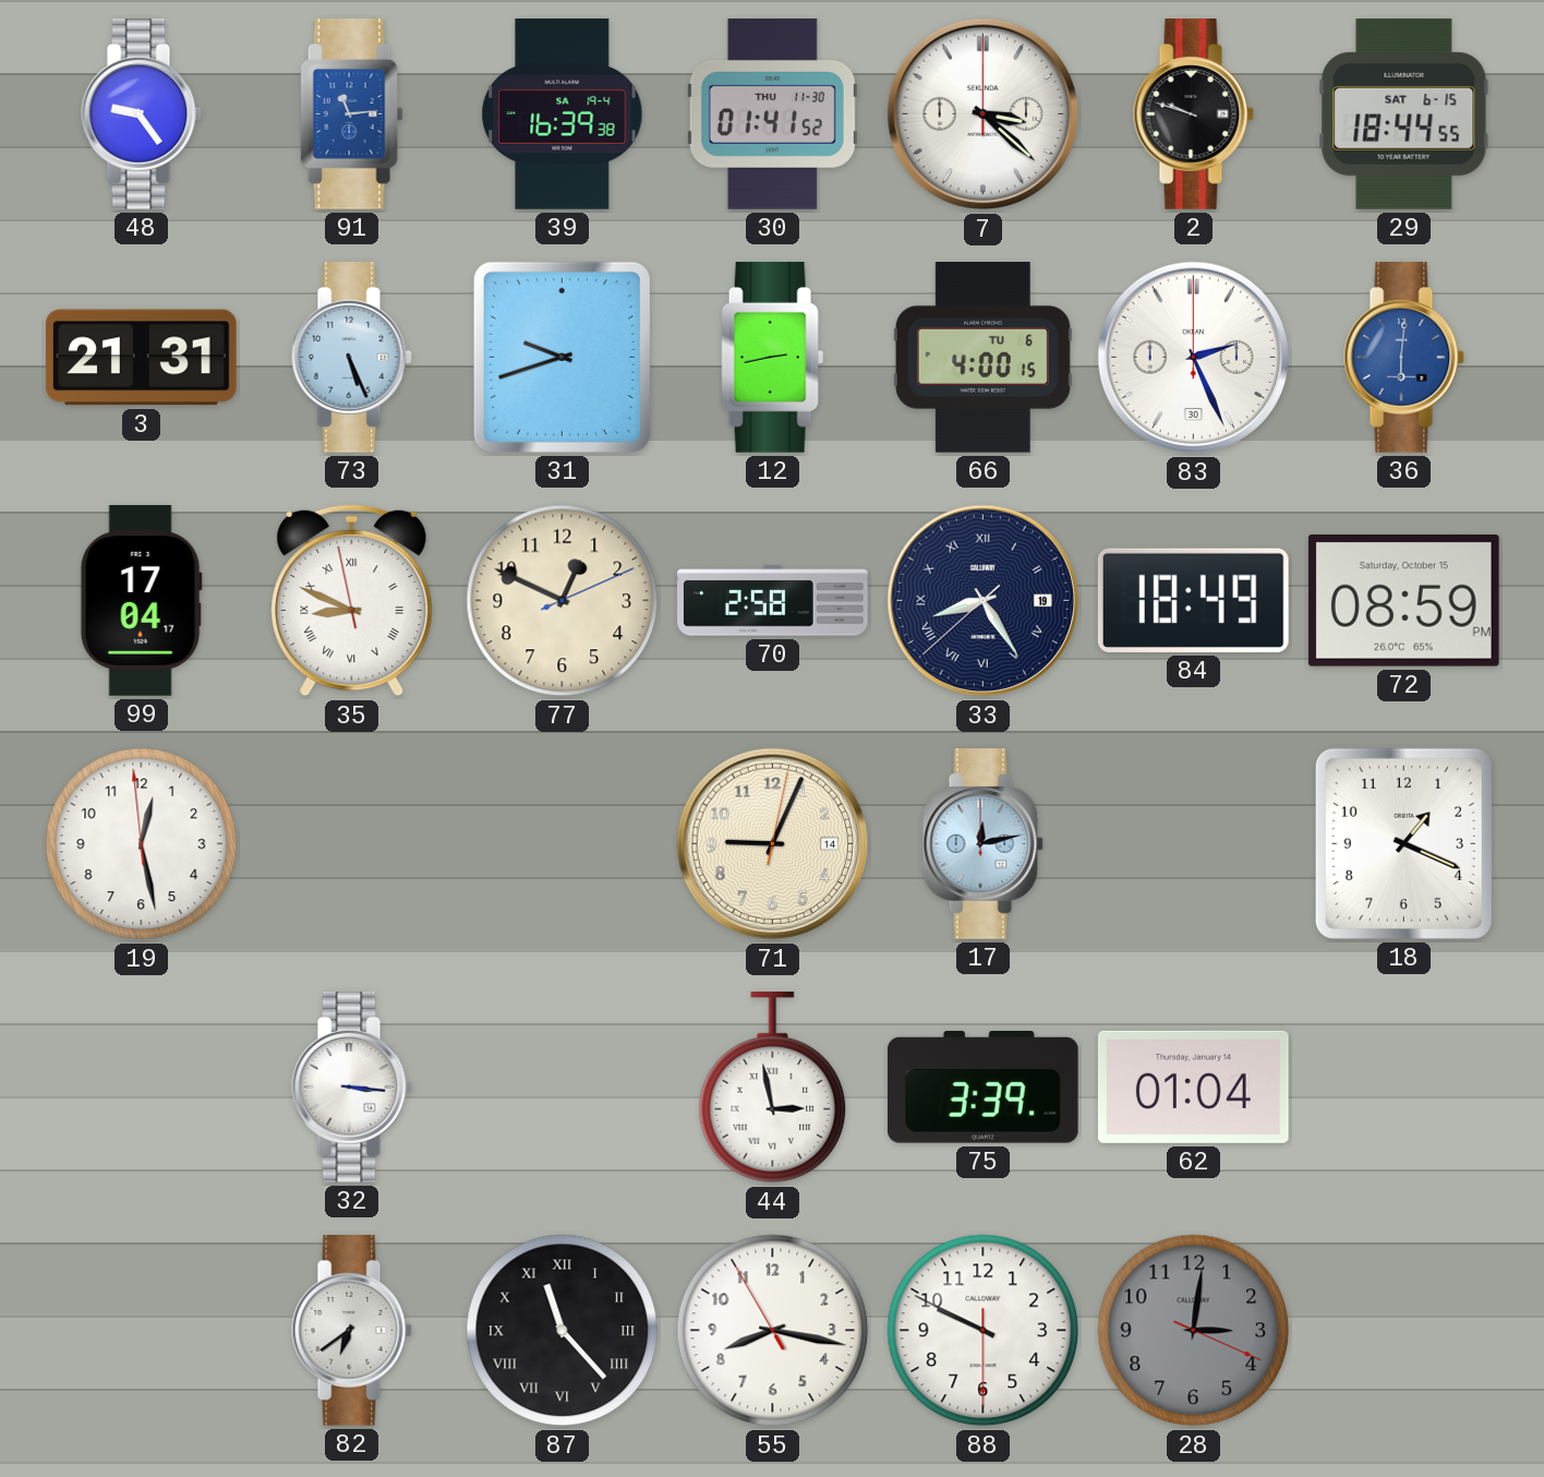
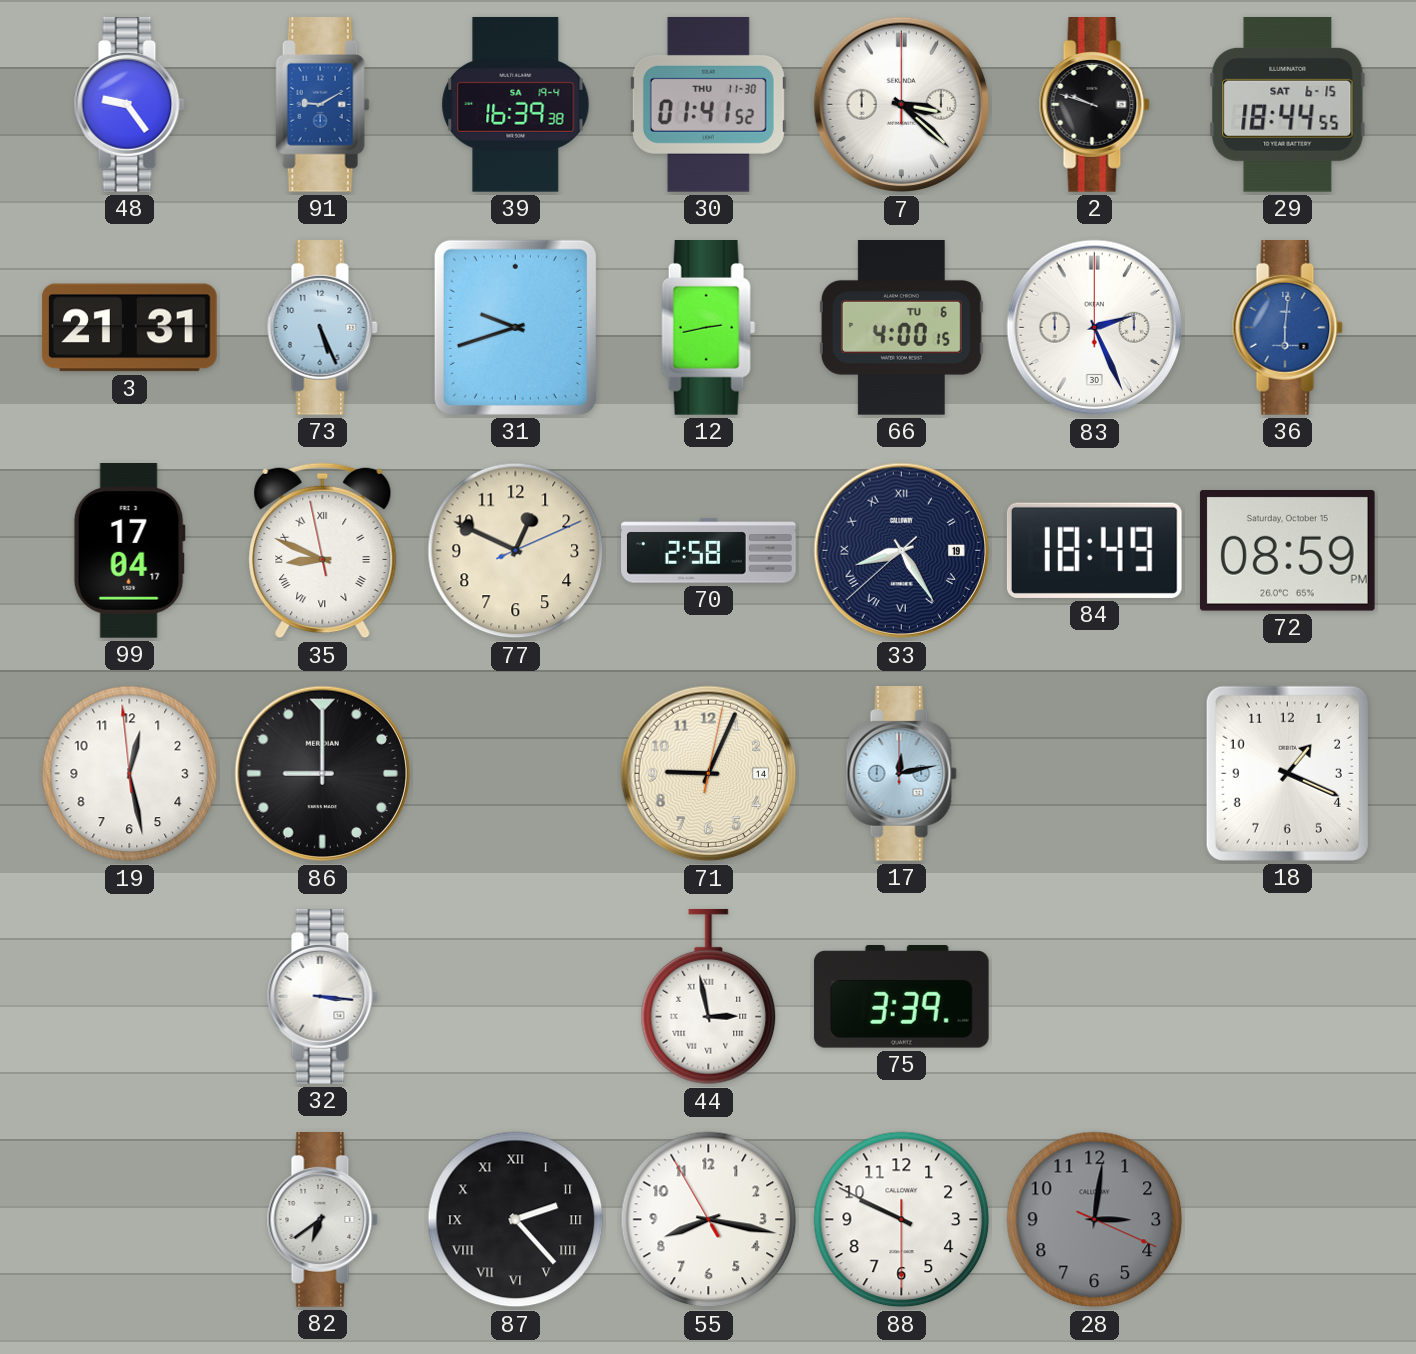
91: 11:14 -> 9:10 (323, 105)
86: none -> 9:00 (323, 774)
62: 01:04 -> none (1193, 1086)
87: 11:23 -> 2:23 (516, 1220)
